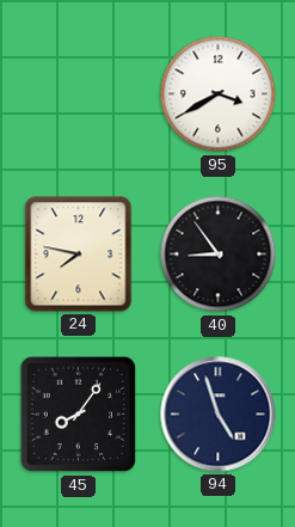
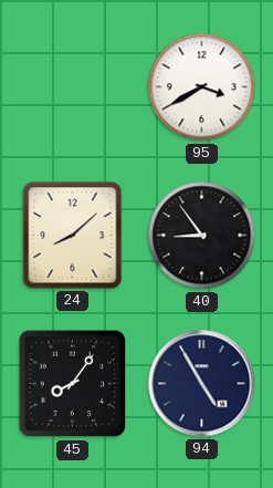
24: 7:47 -> 8:08 (73, 236)
94: 4:57 -> 4:55 (202, 384)
